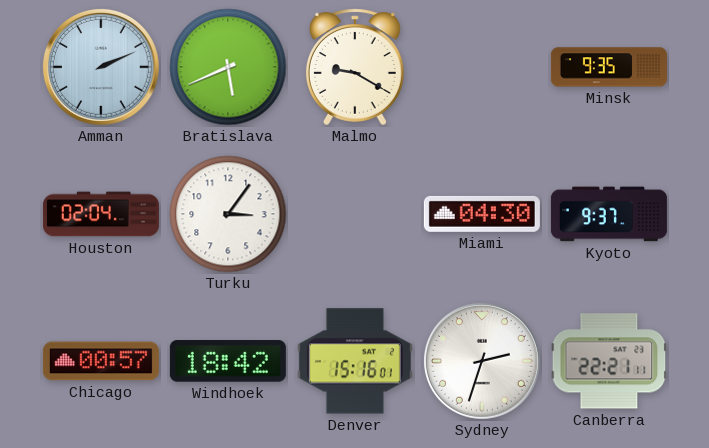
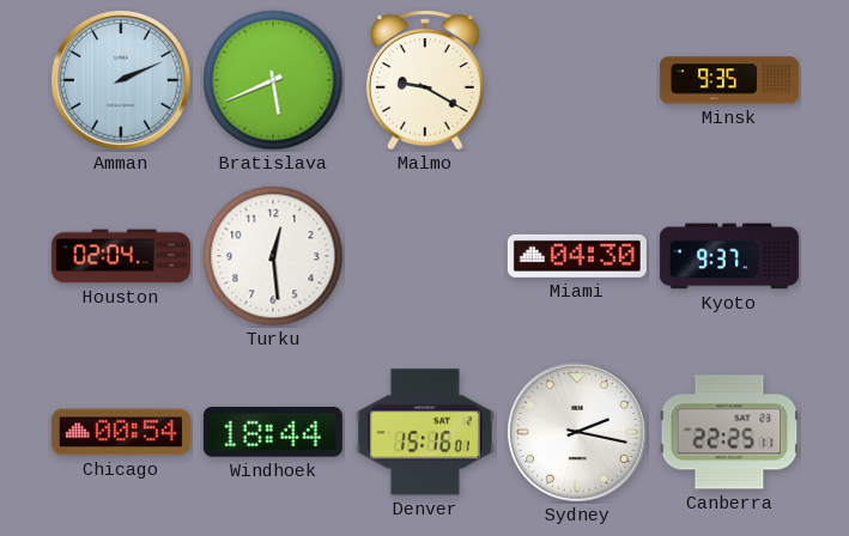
Turku: 3:06 -> 12:29 (273, 256)
Chicago: 00:57 -> 00:54 (121, 432)
Windhoek: 18:42 -> 18:44 (273, 433)
Sydney: 2:33 -> 2:17 (577, 432)
Canberra: 22:21 -> 22:25 (729, 432)
